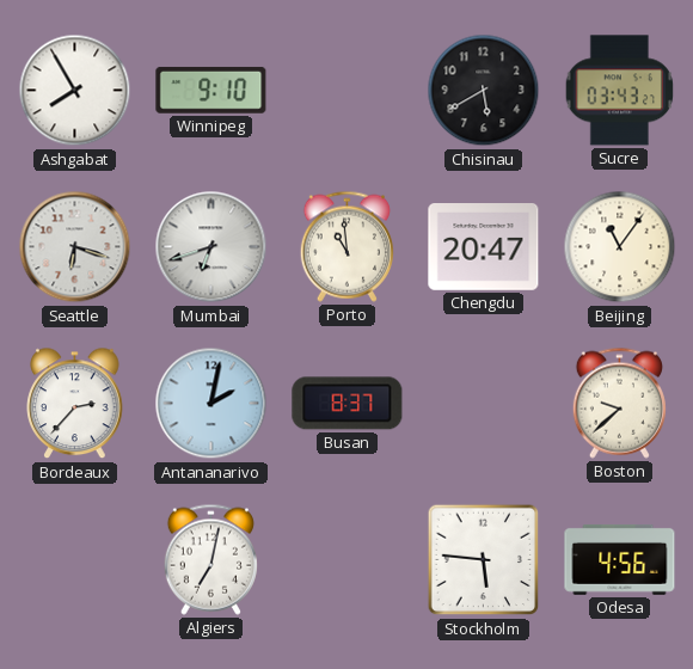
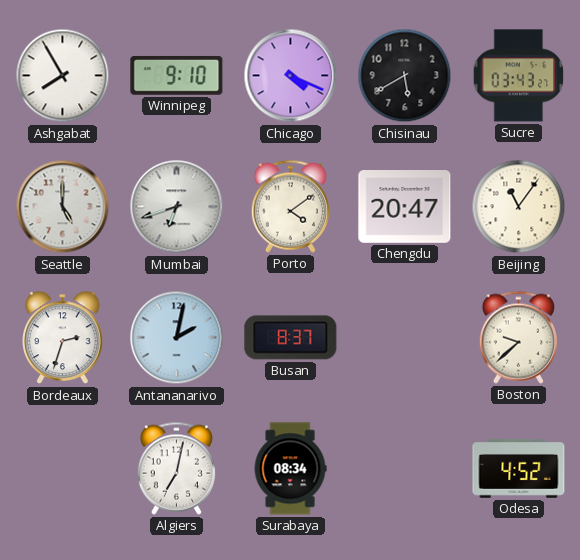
Chicago: none -> 4:19 (291, 76)
Seattle: 6:18 -> 5:00 (63, 207)
Porto: 10:59 -> 4:09 (290, 206)
Bordeaux: 2:37 -> 2:33 (63, 338)
Surabaya: none -> 08:34 (290, 469)
Stockholm: 5:46 -> none (484, 560)
Odesa: 4:56 -> 4:52 (519, 468)
